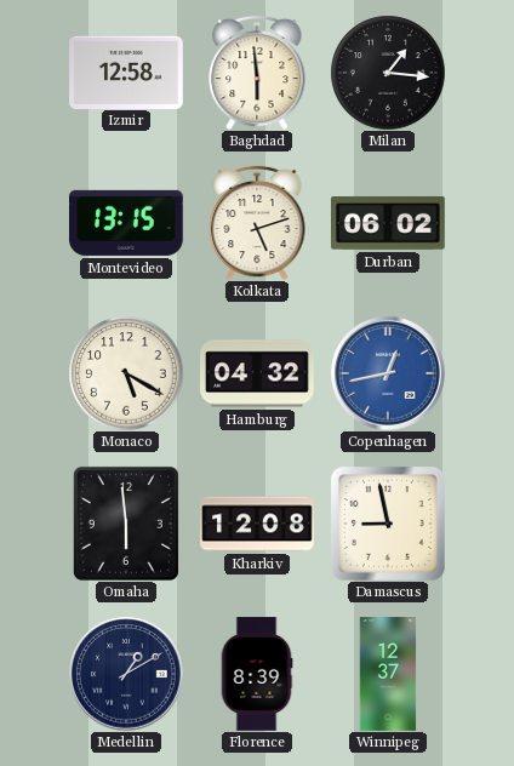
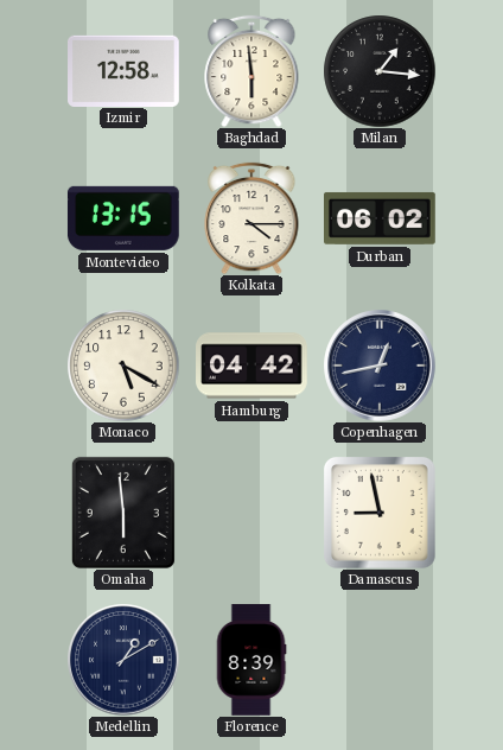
Kolkata: 5:12 -> 4:15 (251, 218)
Hamburg: 04:32 -> 04:42 (251, 366)
Copenhagen dial: blue -> navy (380, 366)
Kharkiv: 12:08 -> none (257, 524)
Winnipeg: 12:37 -> none (388, 674)
